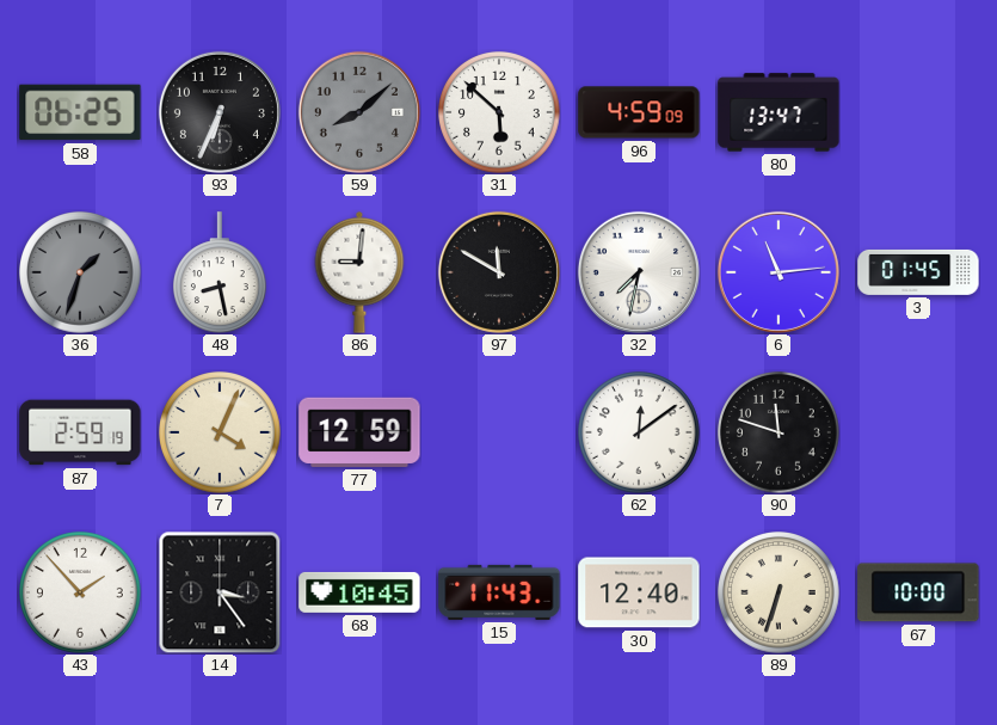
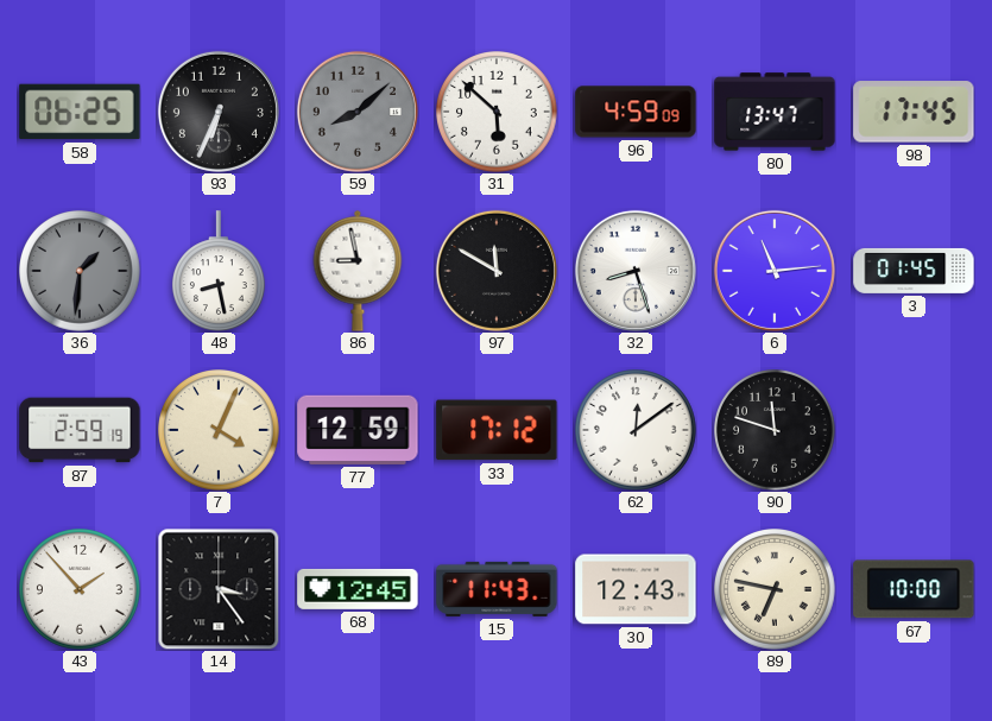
98: none -> 17:45 (914, 112)
36: 1:33 -> 1:31 (81, 272)
86: 9:01 -> 8:58 (358, 271)
32: 7:32 -> 8:27 (636, 271)
33: none -> 17:12 (497, 430)
68: 10:45 -> 12:45 (358, 589)
30: 12:40 -> 12:43 (636, 589)
89: 6:33 -> 6:47 (776, 590)
